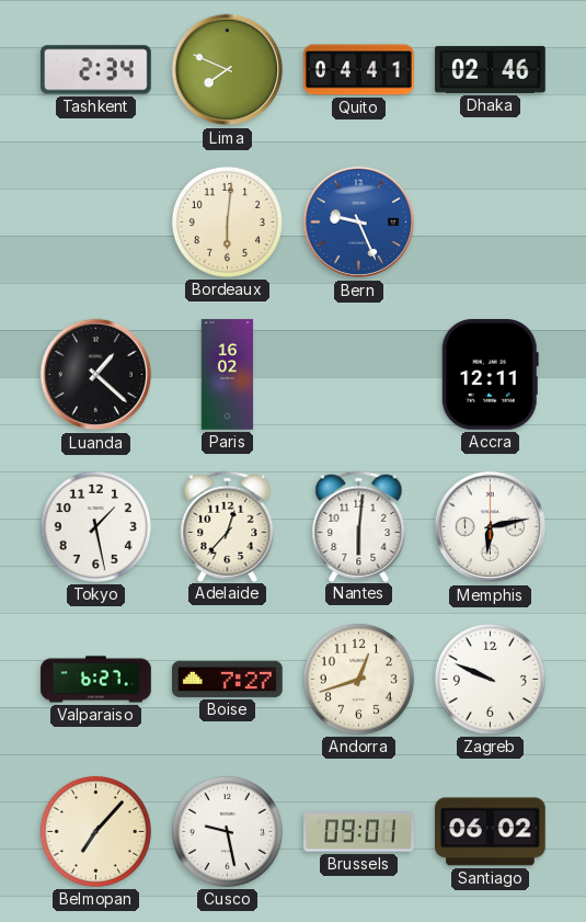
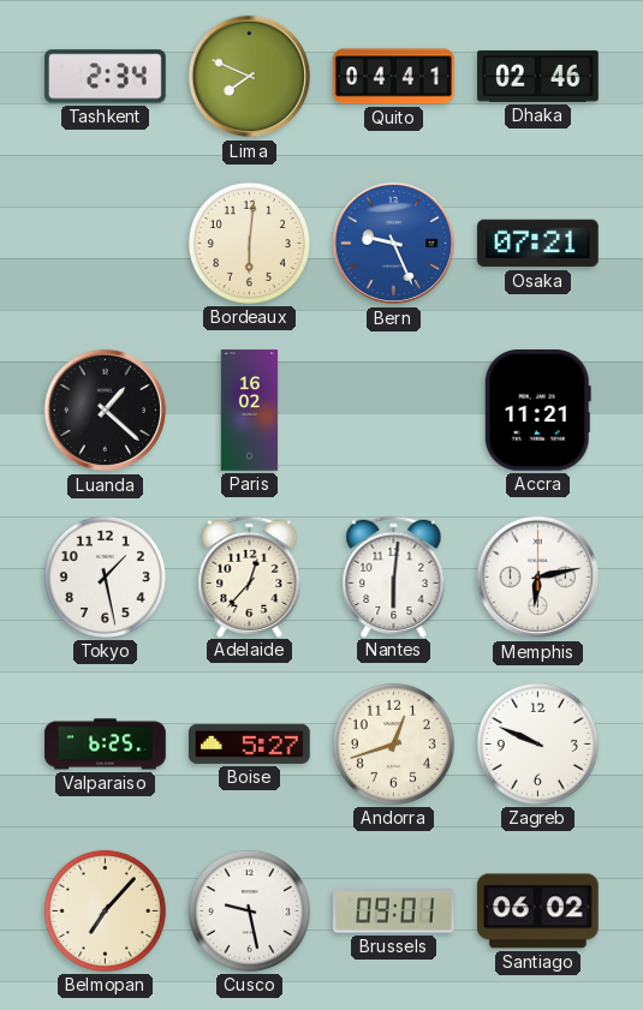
Osaka: none -> 07:21 (538, 244)
Accra: 12:11 -> 11:21 (537, 411)
Valparaiso: 6:27 -> 6:25 (106, 745)
Boise: 7:27 -> 5:27 (250, 743)
